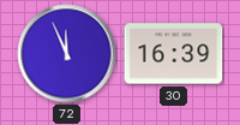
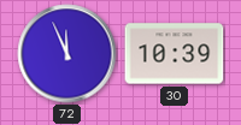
30: 16:39 -> 10:39 (175, 54)
